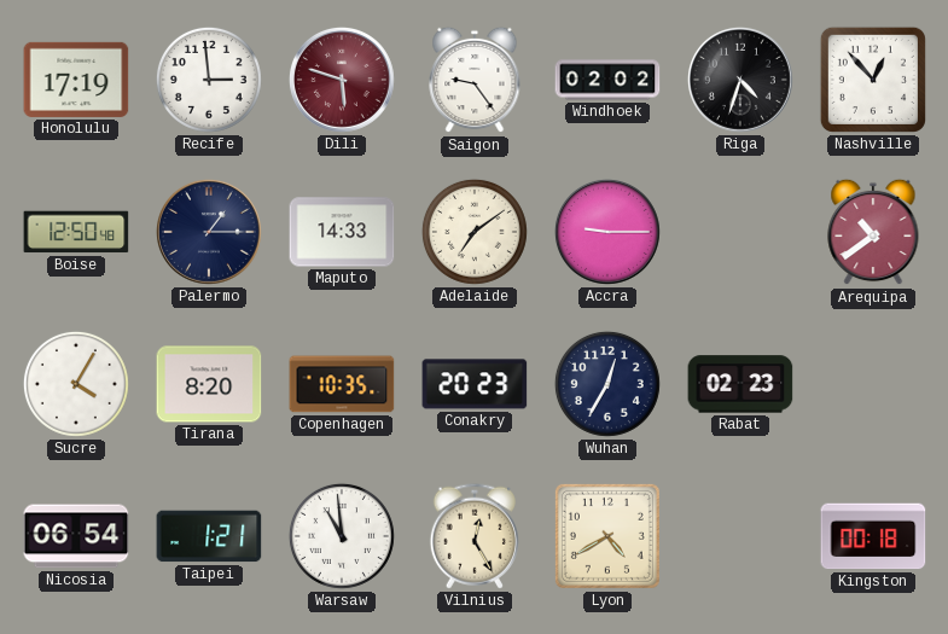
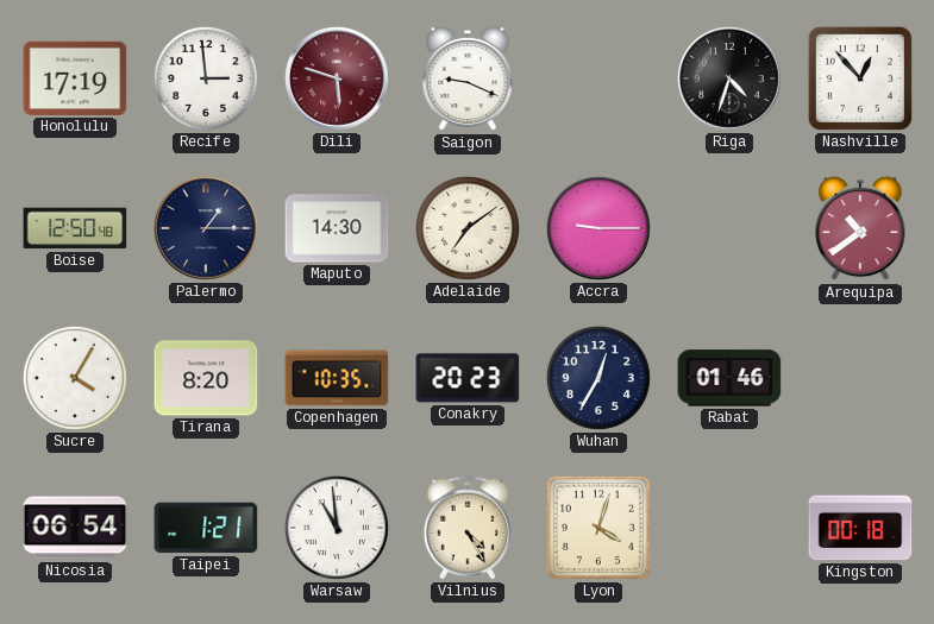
Saigon: 9:24 -> 9:19 (468, 78)
Windhoek: 02:02 -> none (607, 80)
Maputo: 14:33 -> 14:30 (337, 228)
Rabat: 02:23 -> 01:46 (729, 378)
Vilnius: 12:25 -> 4:25 (468, 528)
Lyon: 4:40 -> 4:03 (598, 528)
